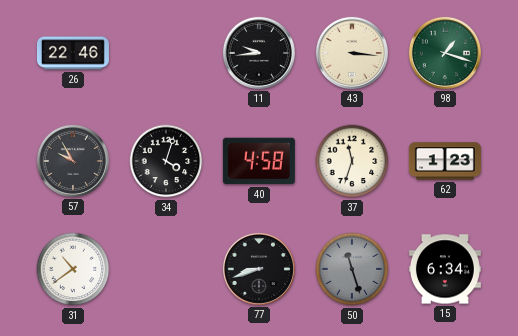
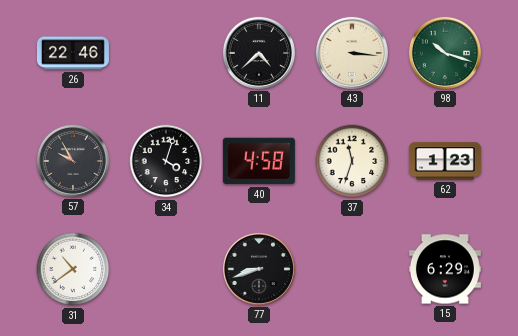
11: 9:44 -> 4:38 (259, 53)
98: 1:18 -> 10:18 (445, 53)
50: 11:27 -> none (352, 269)
15: 6:34 -> 6:29 (445, 269)
